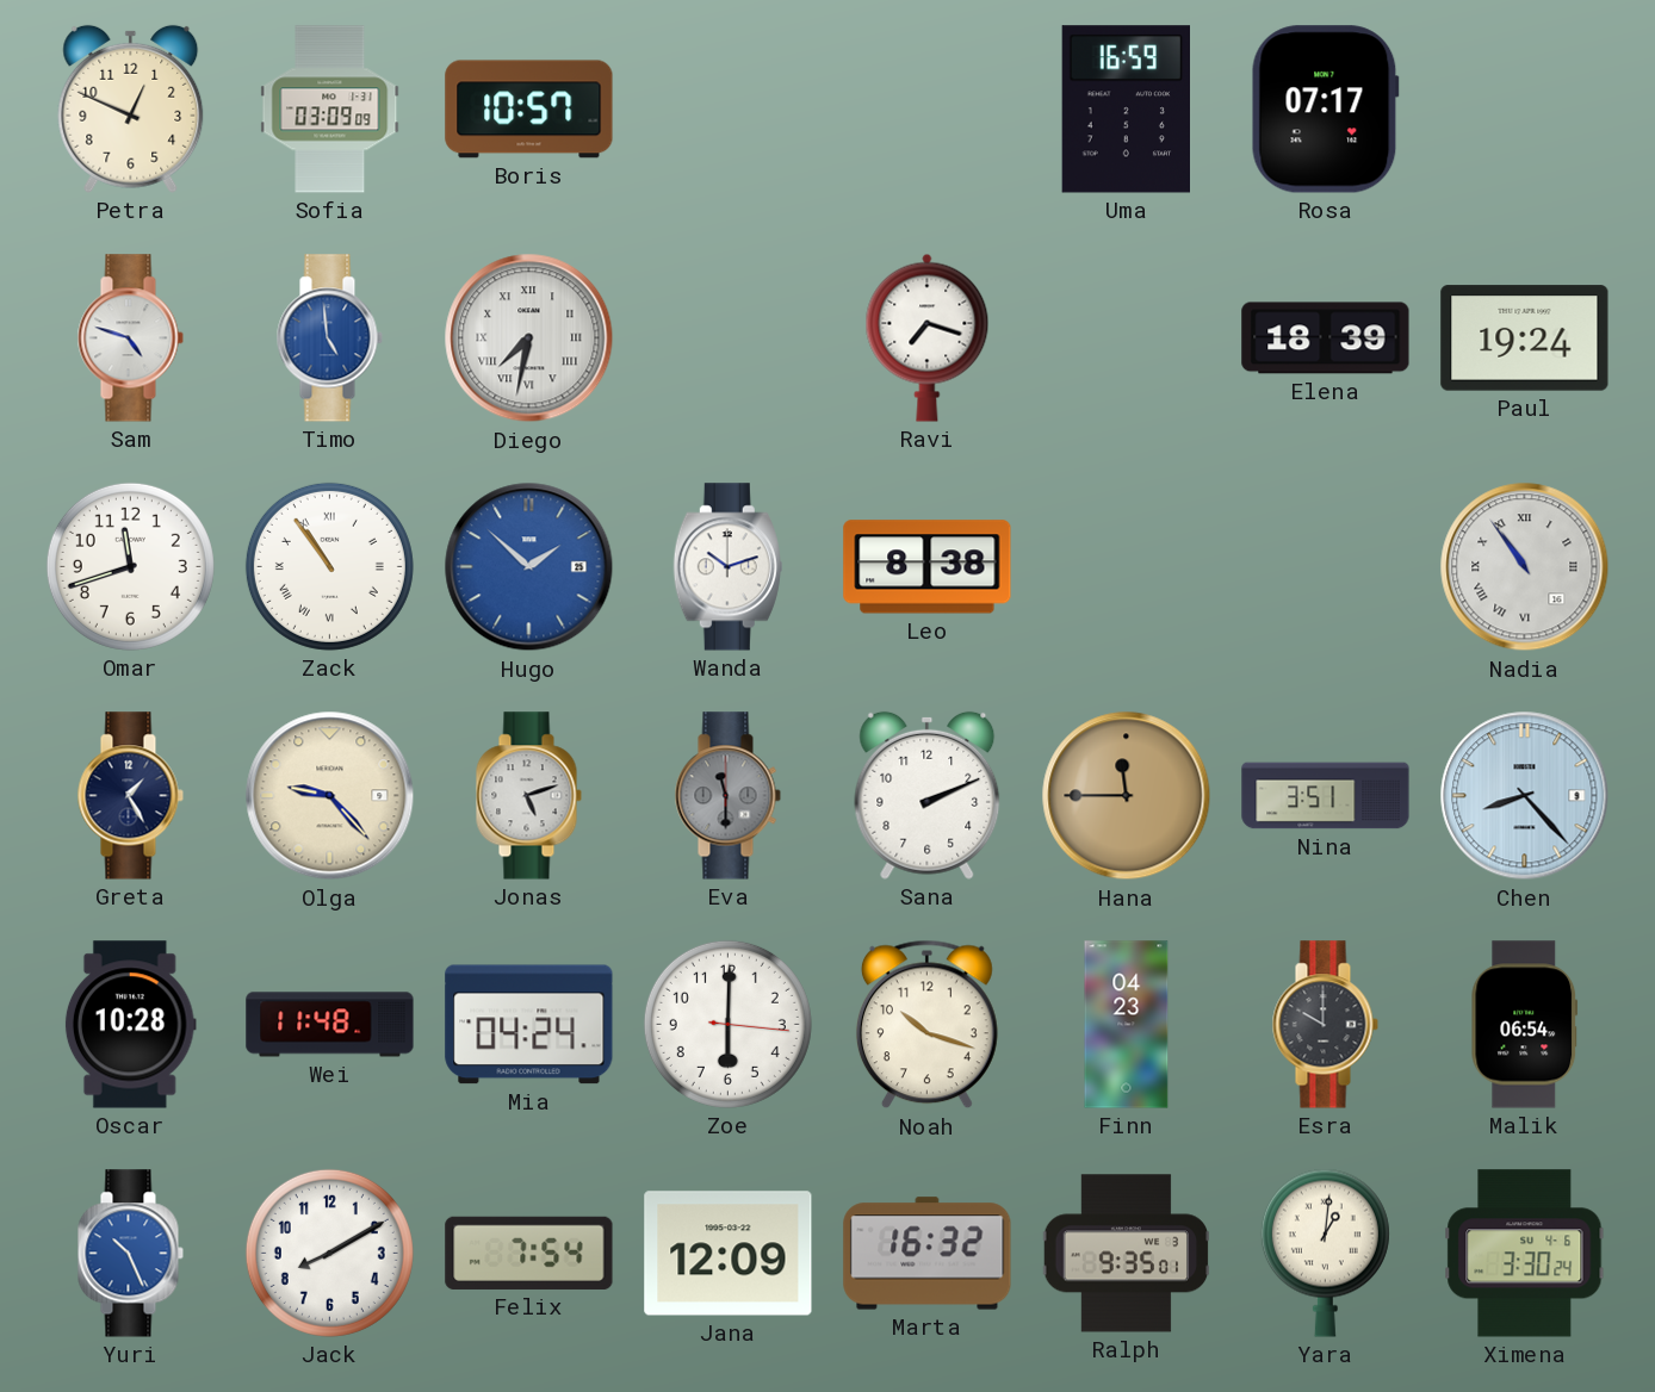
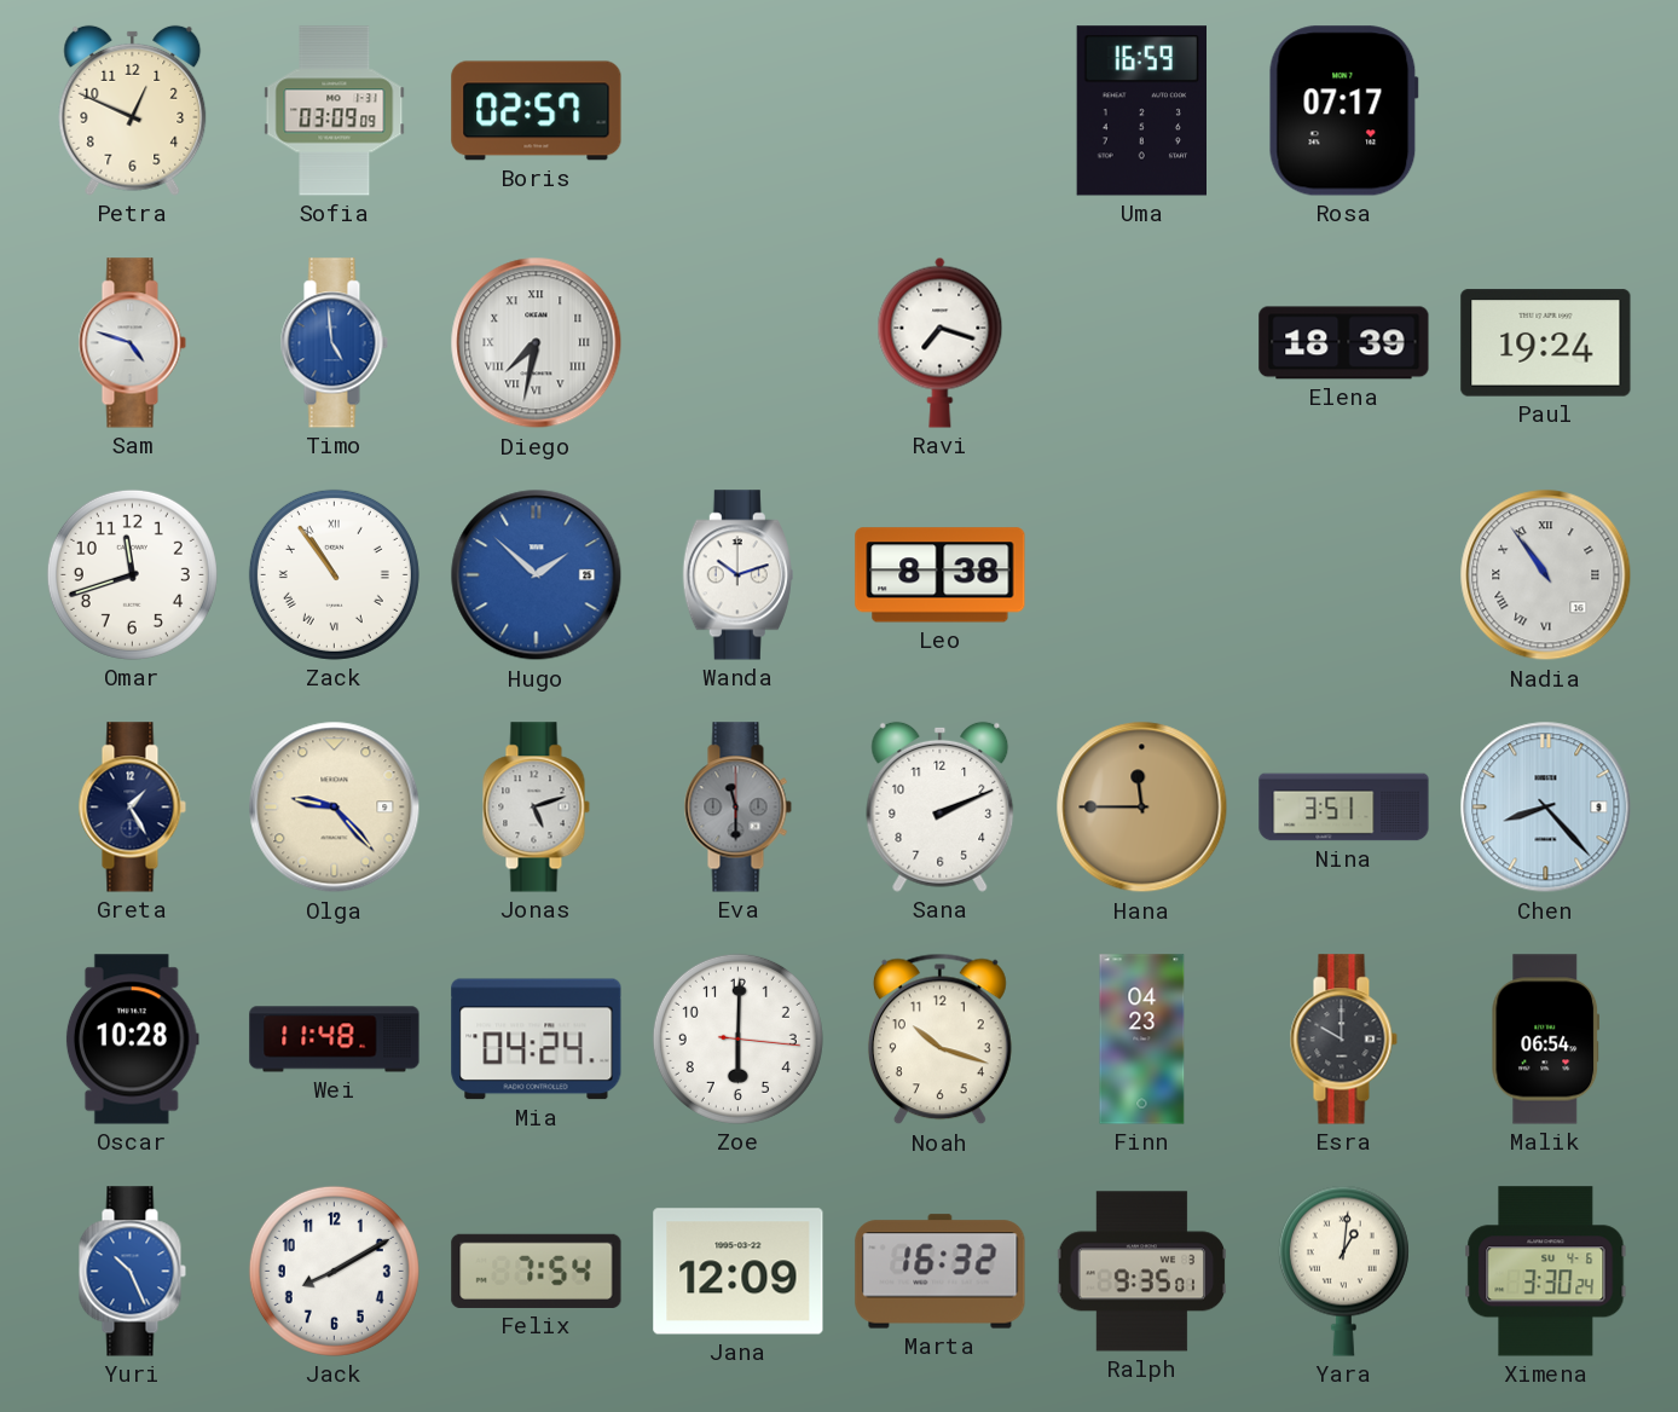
Boris: 10:57 -> 02:57 (537, 111)
